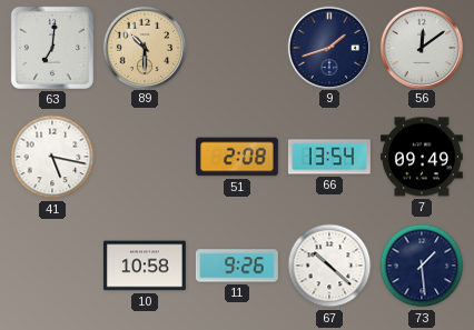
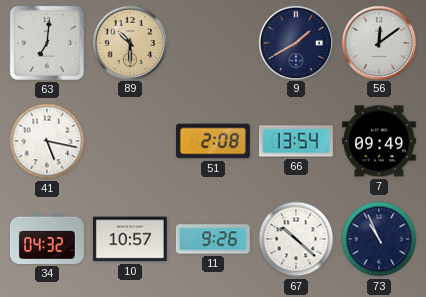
9: 1:42 -> 1:40 (295, 42)
34: none -> 04:32 (47, 239)
10: 10:58 -> 10:57 (130, 239)
73: 1:29 -> 10:56 (379, 239)
